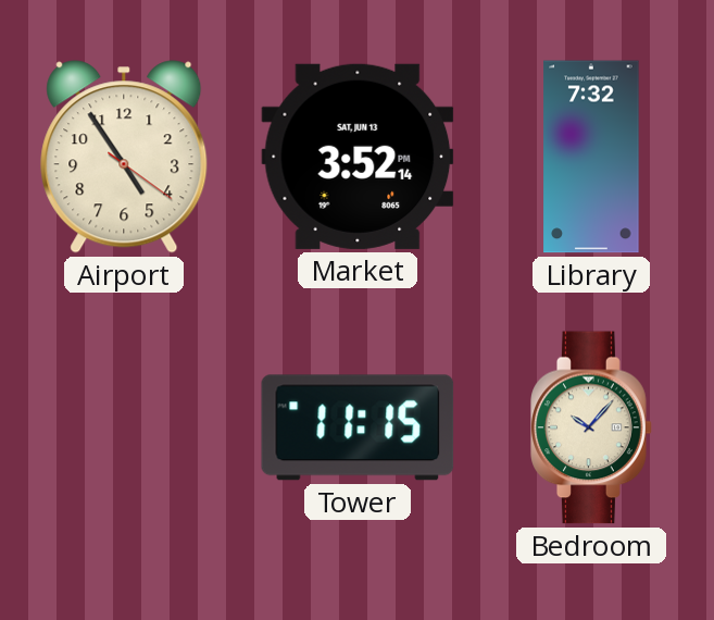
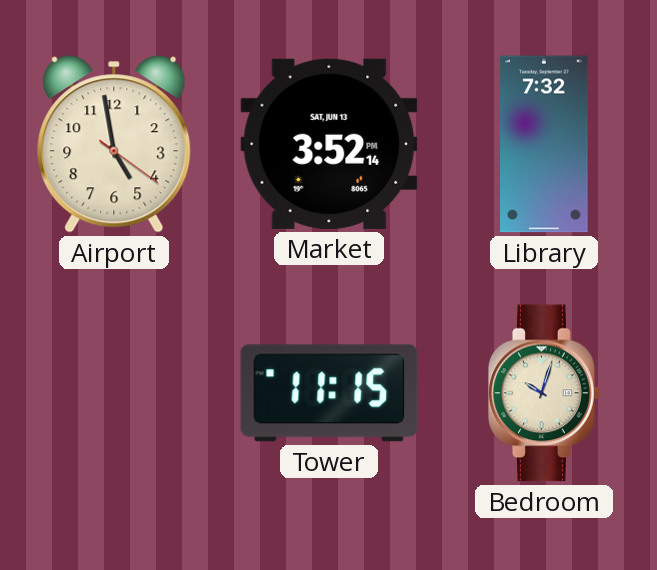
Airport: 4:54 -> 4:58 (114, 144)
Bedroom: 10:07 -> 10:03 (544, 393)
